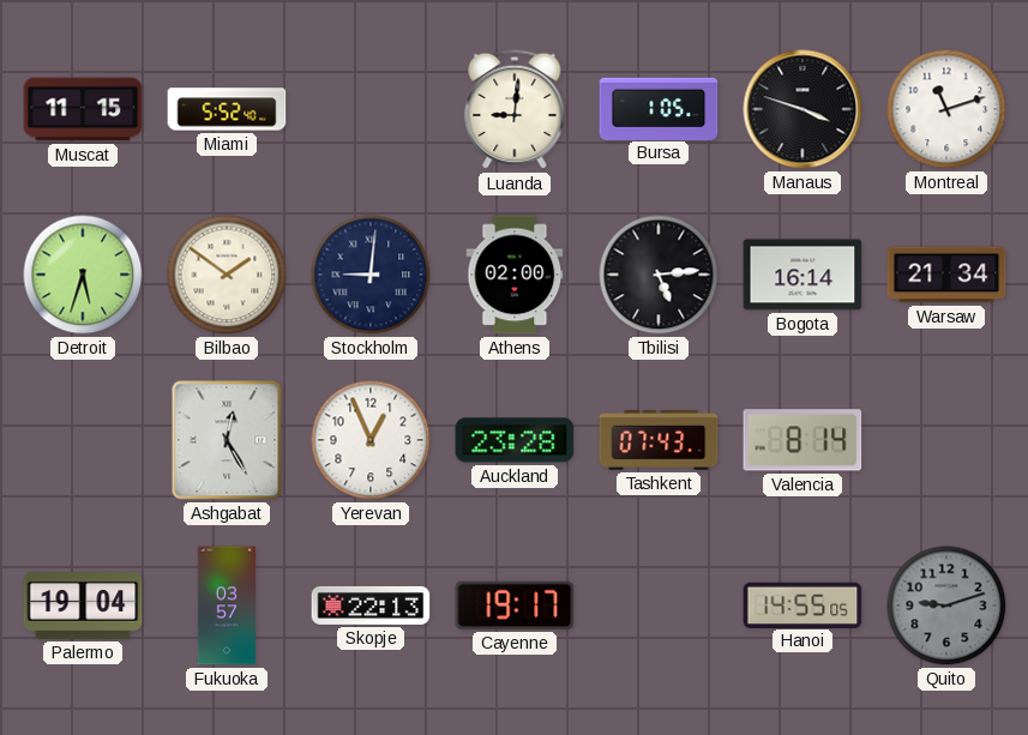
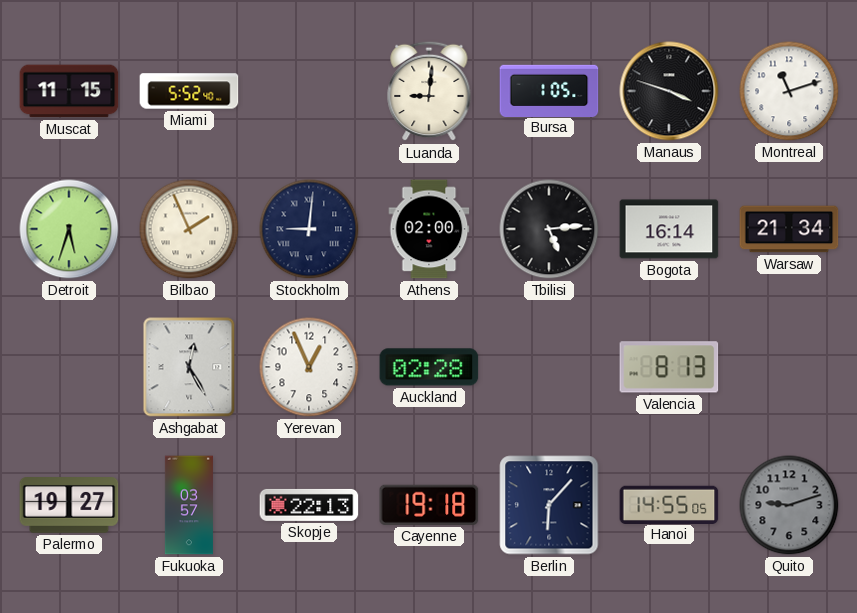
Bilbao: 1:51 -> 1:56 (189, 229)
Auckland: 23:28 -> 02:28 (429, 367)
Tashkent: 07:43 -> none (659, 440)
Valencia: 8:14 -> 8:13 (669, 367)
Palermo: 19:04 -> 19:27 (69, 506)
Cayenne: 19:17 -> 19:18 (429, 505)
Berlin: none -> 6:07 (549, 505)
